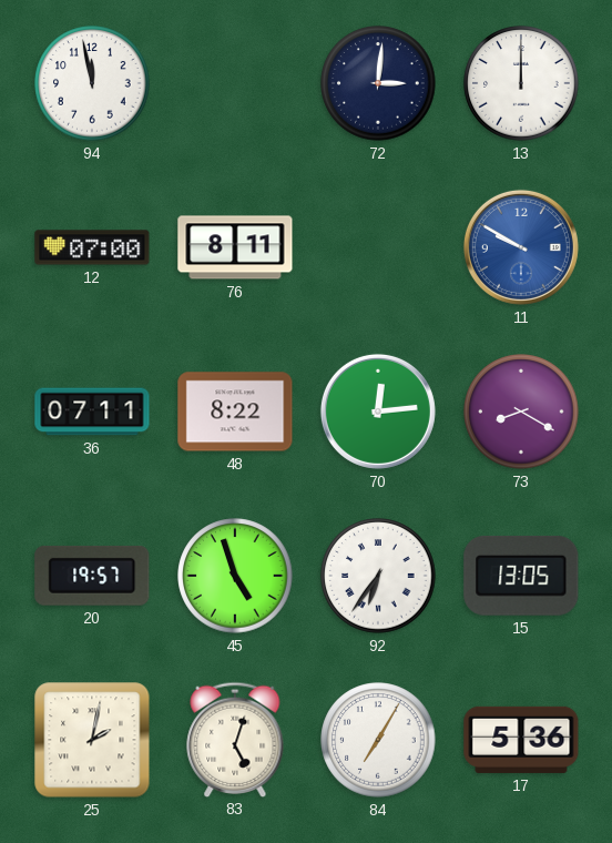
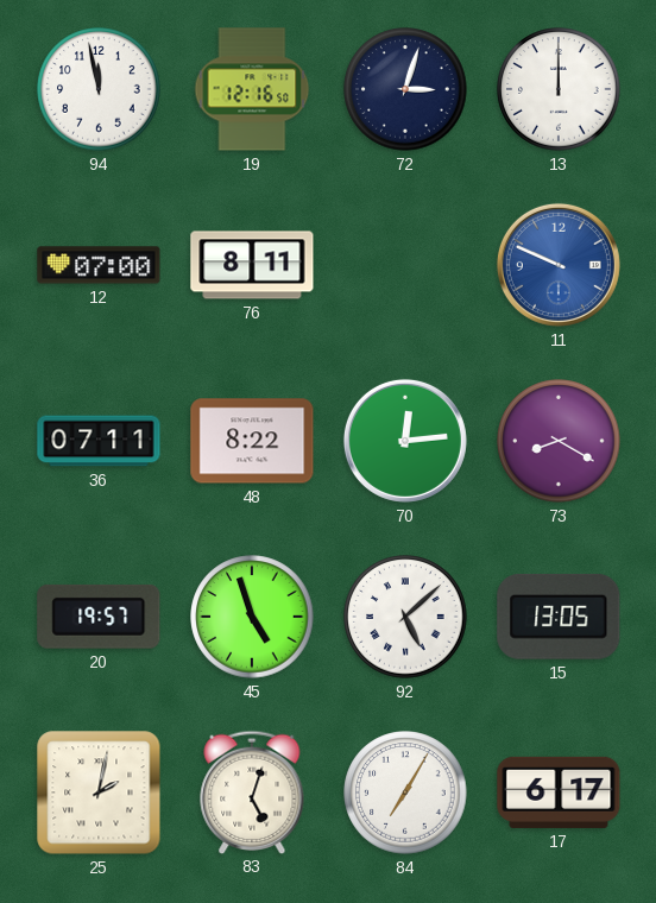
19: none -> 12:16 (252, 89)
72: 3:01 -> 3:03 (405, 89)
11: 9:50 -> 9:49 (559, 265)
92: 6:36 -> 5:08 (405, 617)
17: 5:36 -> 6:17 (559, 793)
